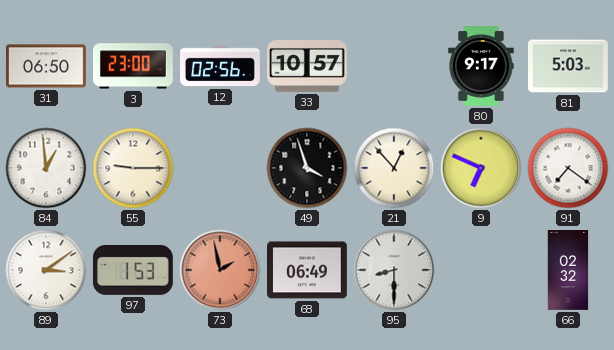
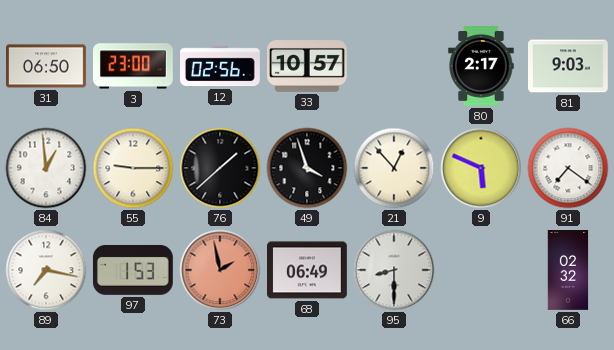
80: 9:17 -> 2:17 (481, 67)
81: 5:03 -> 9:03 (569, 66)
76: none -> 1:38 (220, 168)
9: 6:49 -> 5:49 (481, 168)
89: 3:09 -> 7:17 (46, 270)
